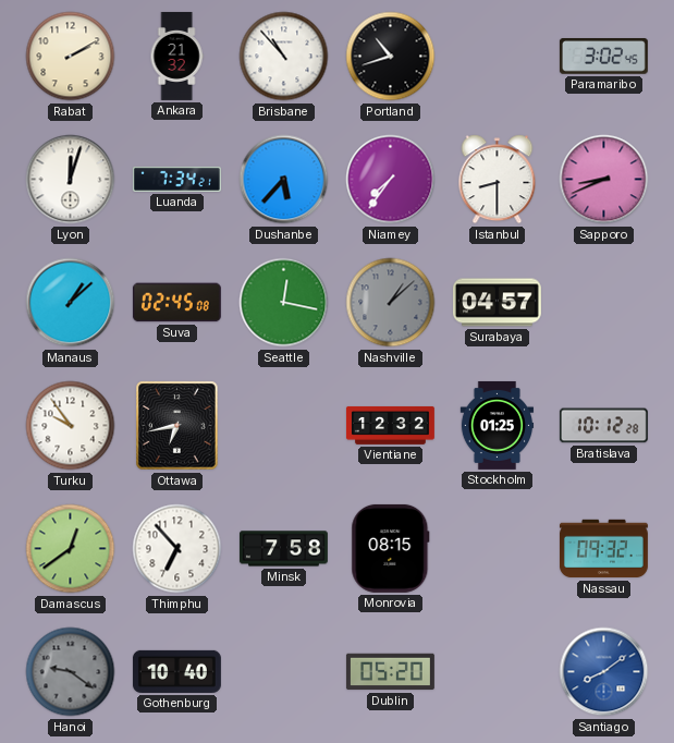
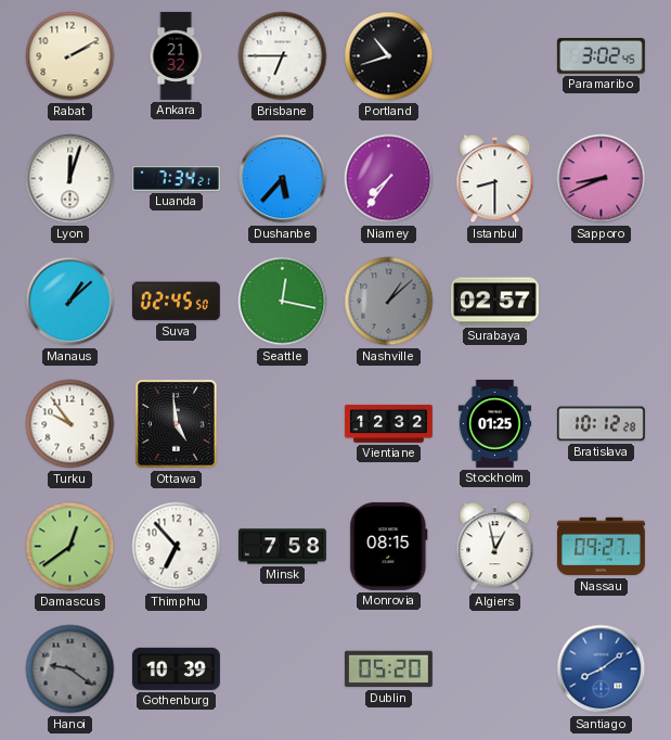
Brisbane: 10:53 -> 6:45 (283, 56)
Suva: 02:45:08 -> 02:45:50 (176, 302)
Surabaya: 04:57 -> 02:57 (494, 302)
Ottawa: 6:43 -> 4:59 (177, 424)
Algiers: none -> 12:58 (495, 547)
Nassau: 09:32 -> 09:27 (601, 547)
Gothenburg: 10:40 -> 10:39 (176, 668)
